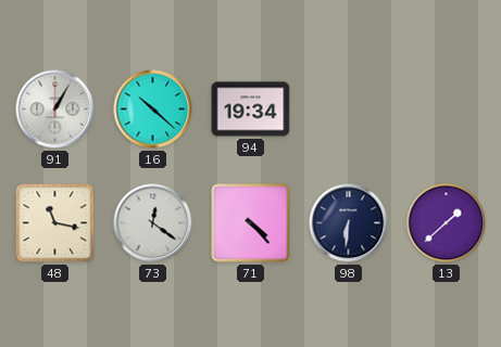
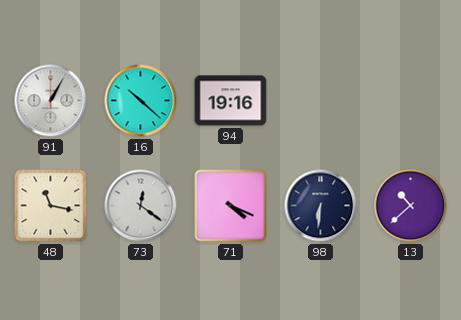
94: 19:34 -> 19:16 (231, 101)
71: 4:23 -> 4:19 (231, 206)
13: 1:38 -> 10:38 (411, 206)
